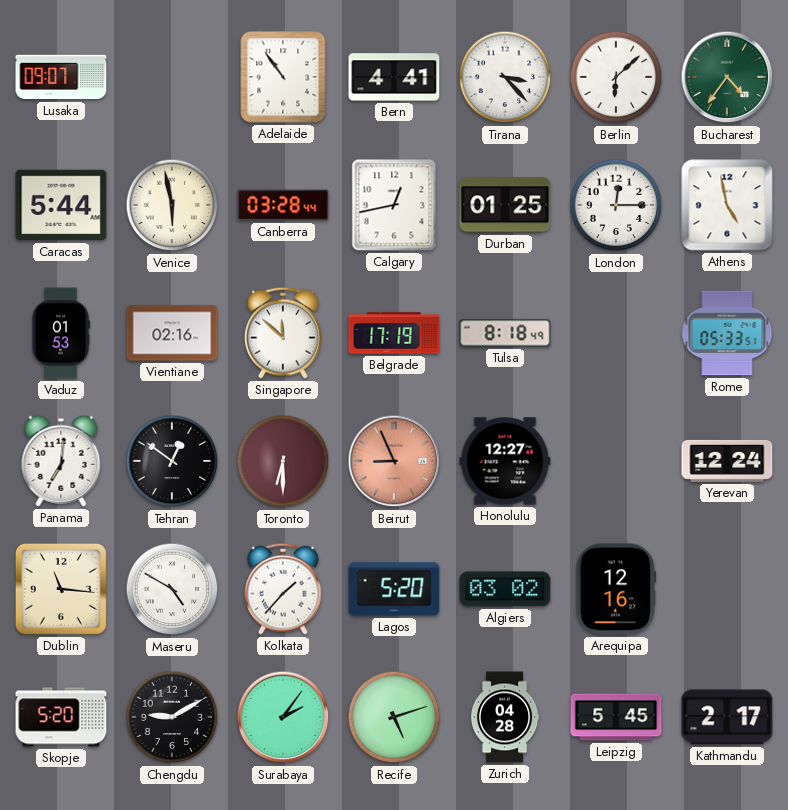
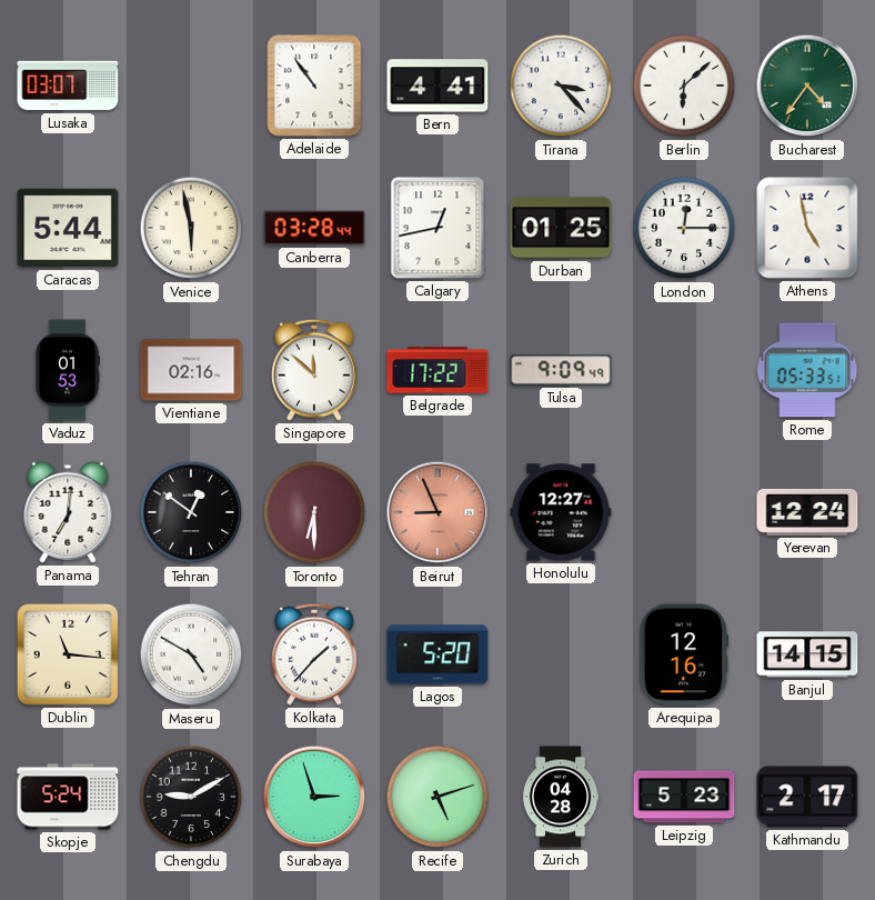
Lusaka: 09:07 -> 03:07 (68, 86)
Belgrade: 17:19 -> 17:22 (438, 370)
Tulsa: 8:18 -> 9:09 (561, 370)
Algiers: 03:02 -> none (505, 589)
Banjul: none -> 14:15 (807, 654)
Skopje: 5:20 -> 5:24 (68, 797)
Surabaya: 2:06 -> 2:57 (314, 797)
Leipzig: 5:45 -> 5:23 (684, 797)
